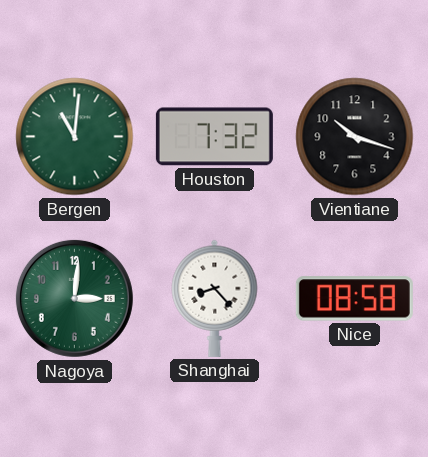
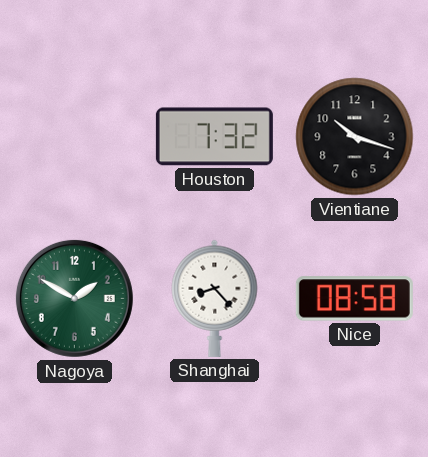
Bergen: 11:01 -> none (75, 137)
Nagoya: 3:01 -> 1:50 (74, 298)
